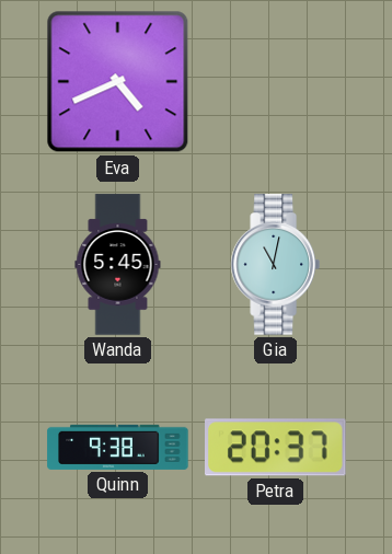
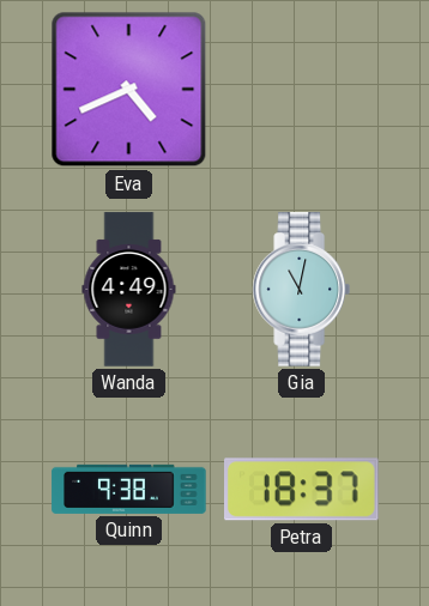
Wanda: 5:45 -> 4:49 (129, 290)
Petra: 20:37 -> 18:37 (302, 490)
